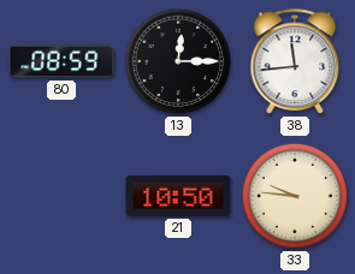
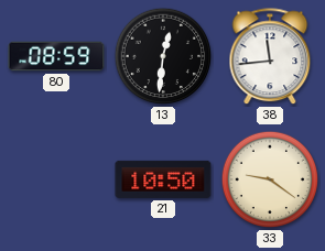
13: 12:15 -> 12:31 (163, 56)
33: 9:46 -> 9:21 (270, 179)
